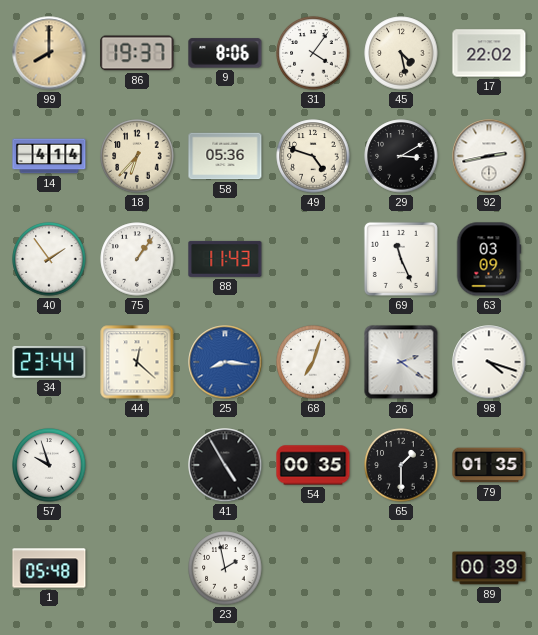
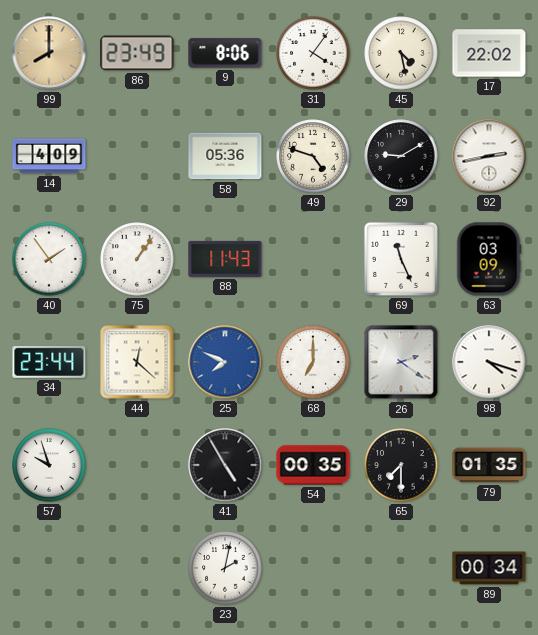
86: 19:37 -> 23:49 (137, 53)
14: 4:14 -> 4:09 (49, 156)
18: 6:37 -> none (137, 156)
29: 3:10 -> 9:10 (401, 156)
25: 8:16 -> 7:49 (225, 362)
68: 7:03 -> 7:00 (313, 362)
65: 1:30 -> 7:30 (401, 465)
1: 05:48 -> none (49, 568)
23: 1:58 -> 2:02 (225, 568)
89: 00:39 -> 00:34 (489, 568)
